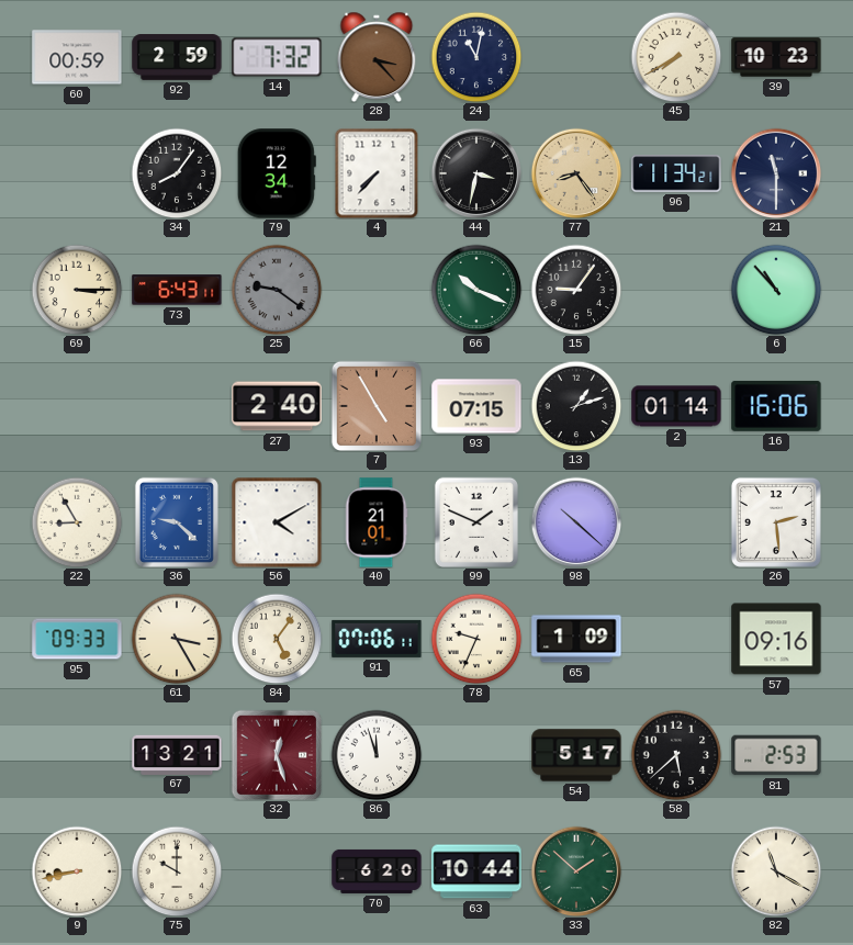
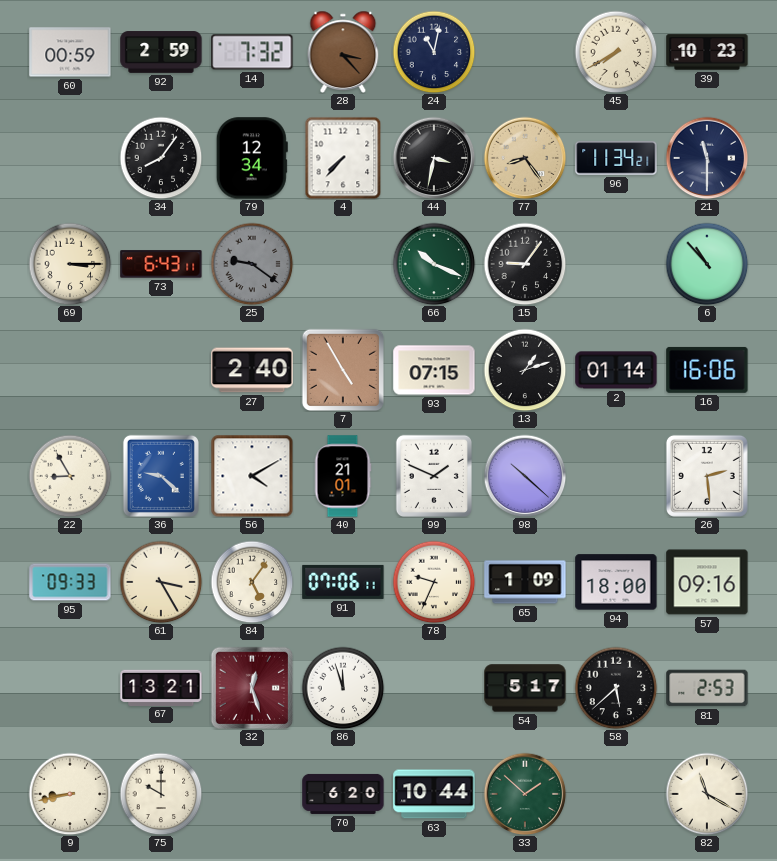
94: none -> 18:00 (616, 582)
